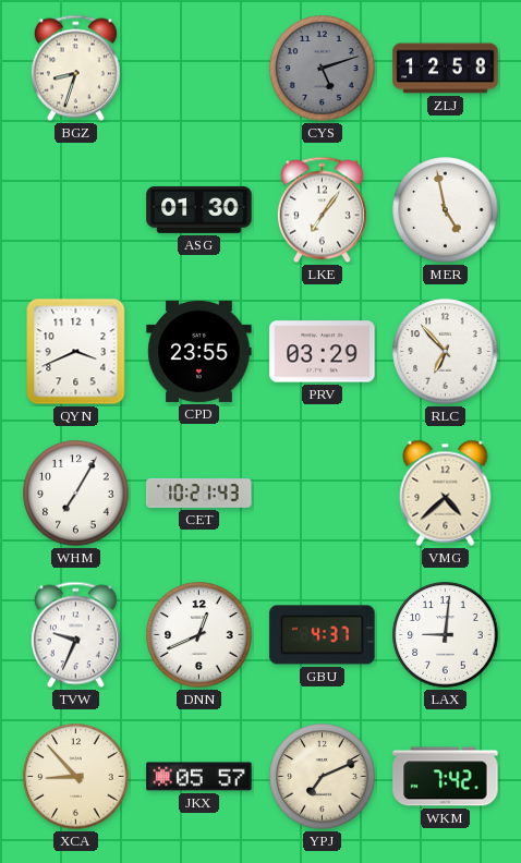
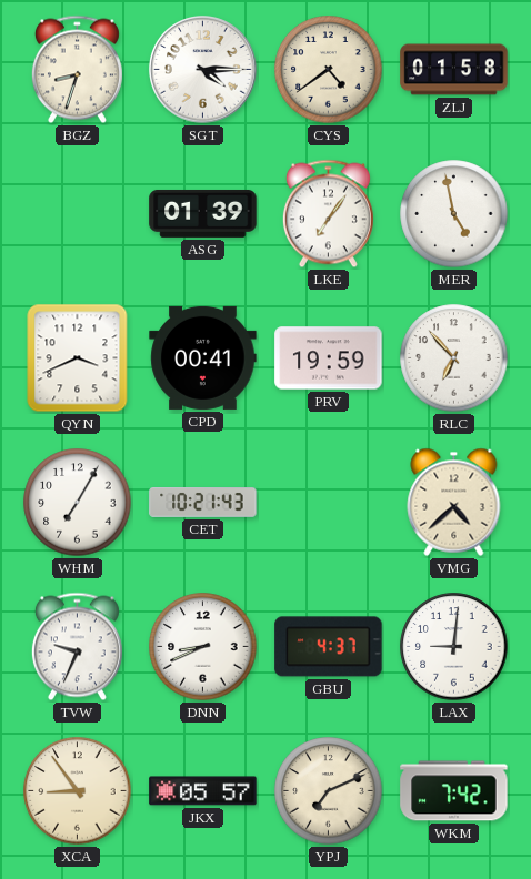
SGT: none -> 4:15 (203, 70)
CYS: 5:12 -> 4:39 (329, 70)
CYS dial: grey -> cream (329, 70)
ZLJ: 12:58 -> 01:58 (454, 70)
ASG: 01:30 -> 01:39 (203, 213)
CPD: 23:55 -> 00:41 (203, 357)
PRV: 03:29 -> 19:59 (329, 358)
DNN: 12:41 -> 8:41 (203, 647)
XCA: 8:53 -> 8:54 (78, 791)
